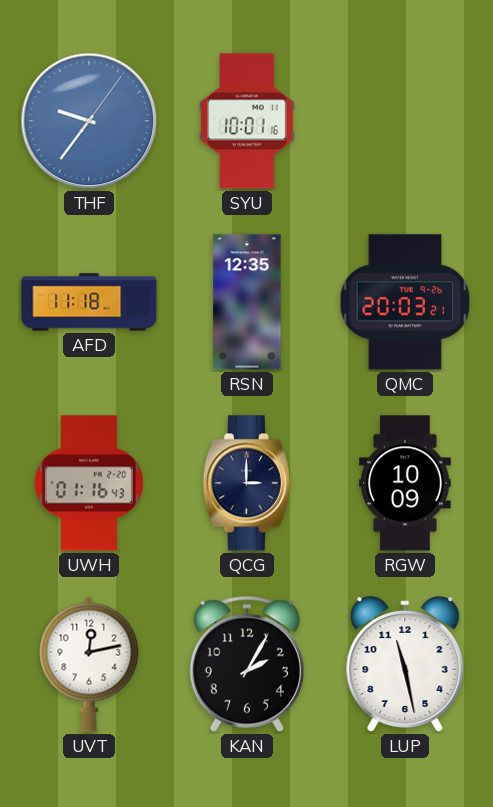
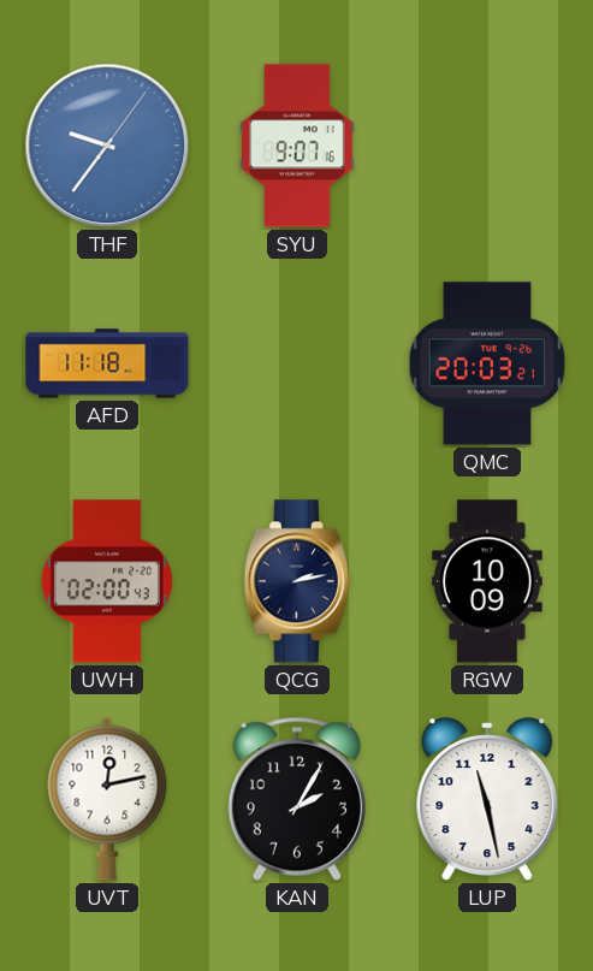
SYU: 10:01 -> 9:07 (297, 146)
RSN: 12:35 -> none (247, 302)
UWH: 01:16 -> 02:00 (107, 581)
QCG: 3:00 -> 2:13 (297, 581)
